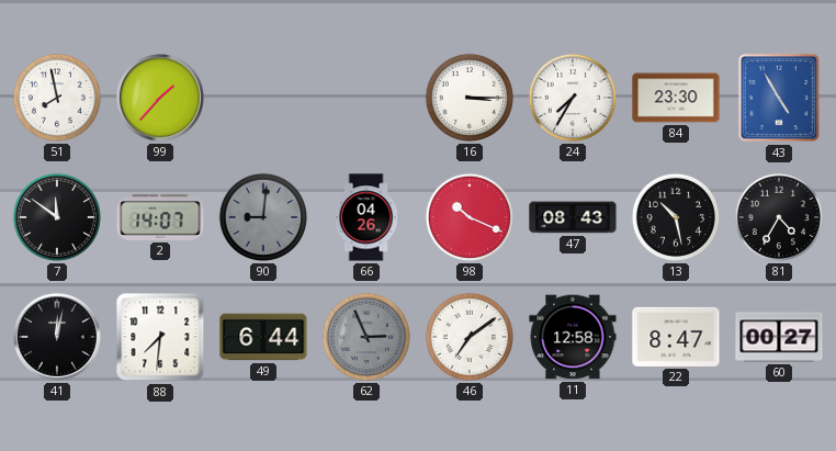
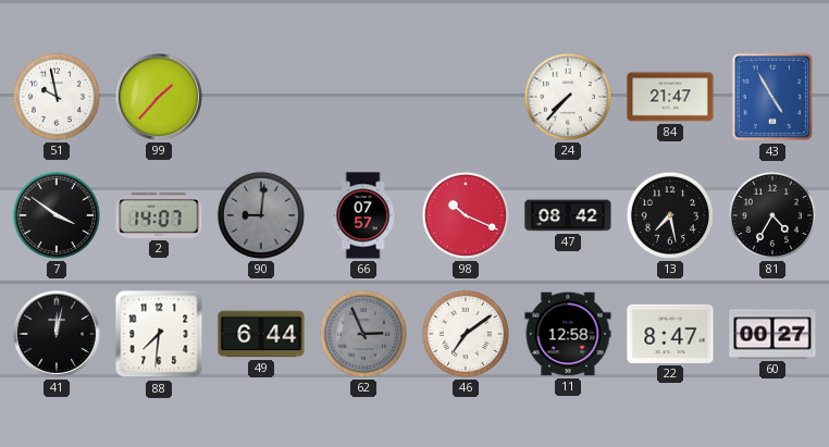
51: 7:58 -> 9:58 (57, 97)
16: 3:15 -> none (470, 98)
24: 7:35 -> 7:37 (568, 97)
84: 23:30 -> 21:47 (670, 97)
7: 11:51 -> 3:51 (57, 215)
66: 04:26 -> 07:57 (363, 215)
47: 08:43 -> 08:42 (568, 215)
13: 10:28 -> 7:28 (670, 215)
